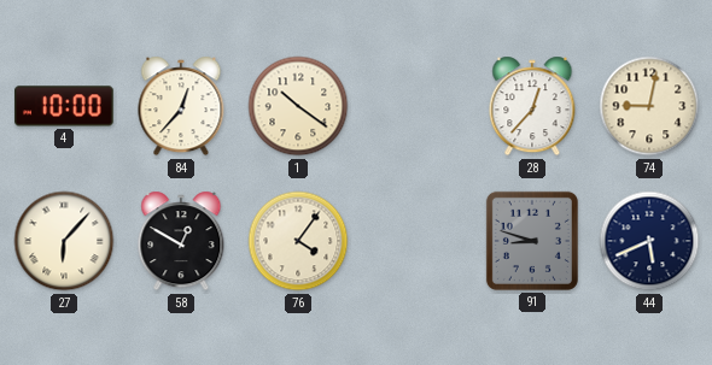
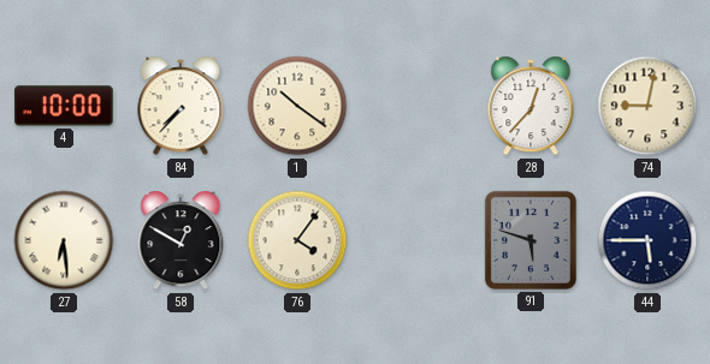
84: 12:37 -> 7:37 (181, 106)
27: 6:07 -> 6:29 (64, 240)
91: 8:48 -> 5:48 (531, 240)
44: 5:41 -> 5:45 (647, 240)
